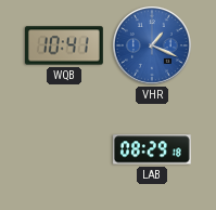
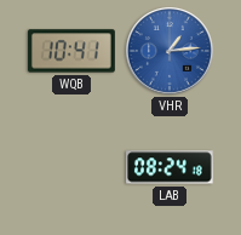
VHR: 1:19 -> 1:14 (170, 51)
LAB: 08:29 -> 08:24 (170, 167)
